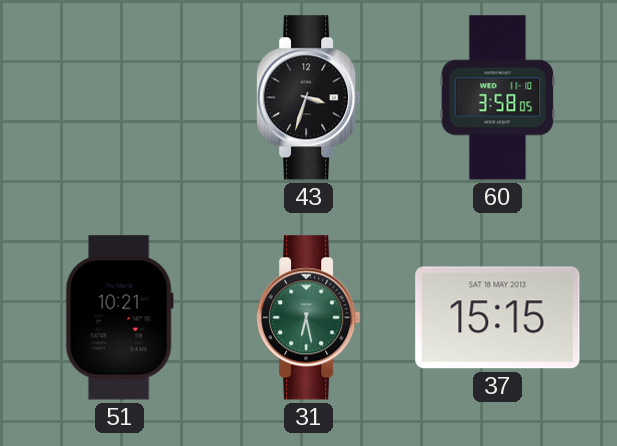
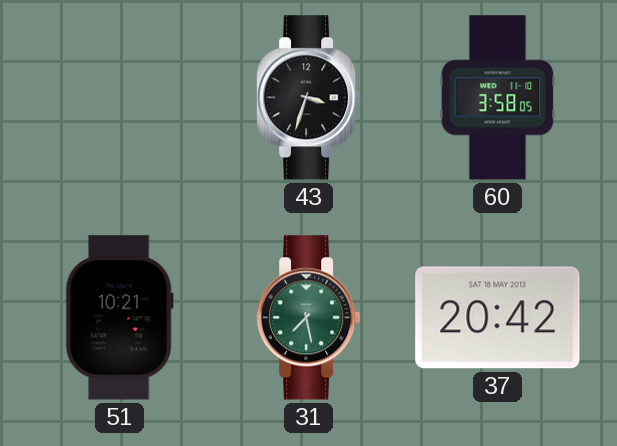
31: 6:28 -> 7:28 (309, 318)
37: 15:15 -> 20:42 (498, 318)
